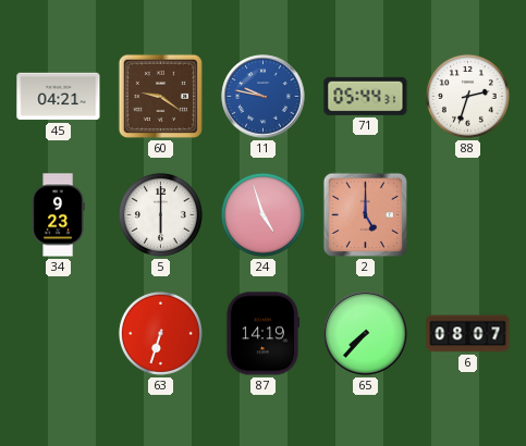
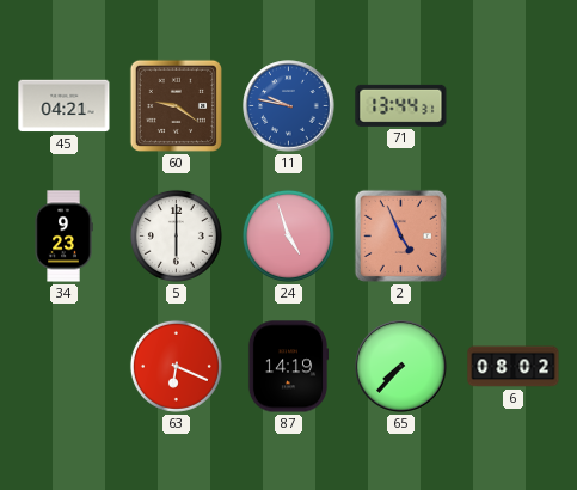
71: 05:44 -> 13:44 (401, 105)
88: 2:33 -> none (467, 96)
2: 5:00 -> 4:56 (400, 235)
63: 6:33 -> 6:19 (176, 366)
6: 08:07 -> 08:02 (514, 367)
